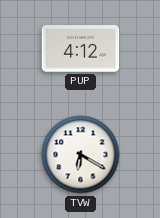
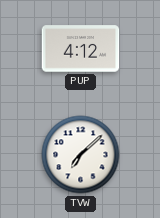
TVW: 6:20 -> 7:08 (81, 155)
